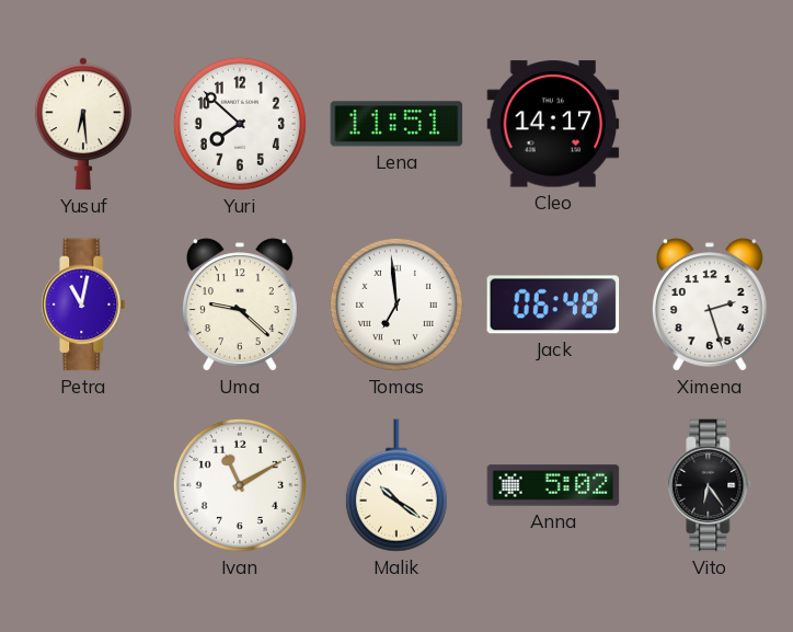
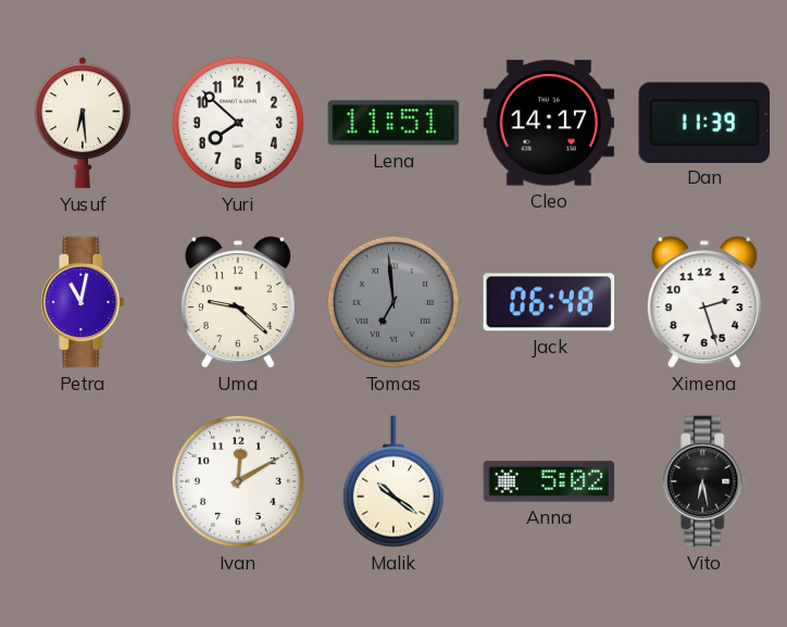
Dan: none -> 11:39 (704, 122)
Tomas dial: white -> grey (393, 302)
Ivan: 11:10 -> 12:10 (238, 481)
Vito: 6:24 -> 6:28 (704, 481)
